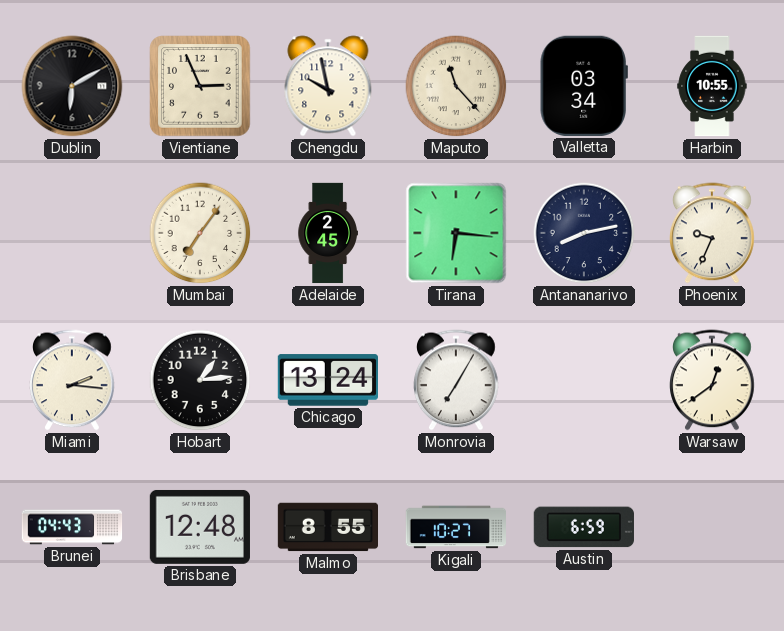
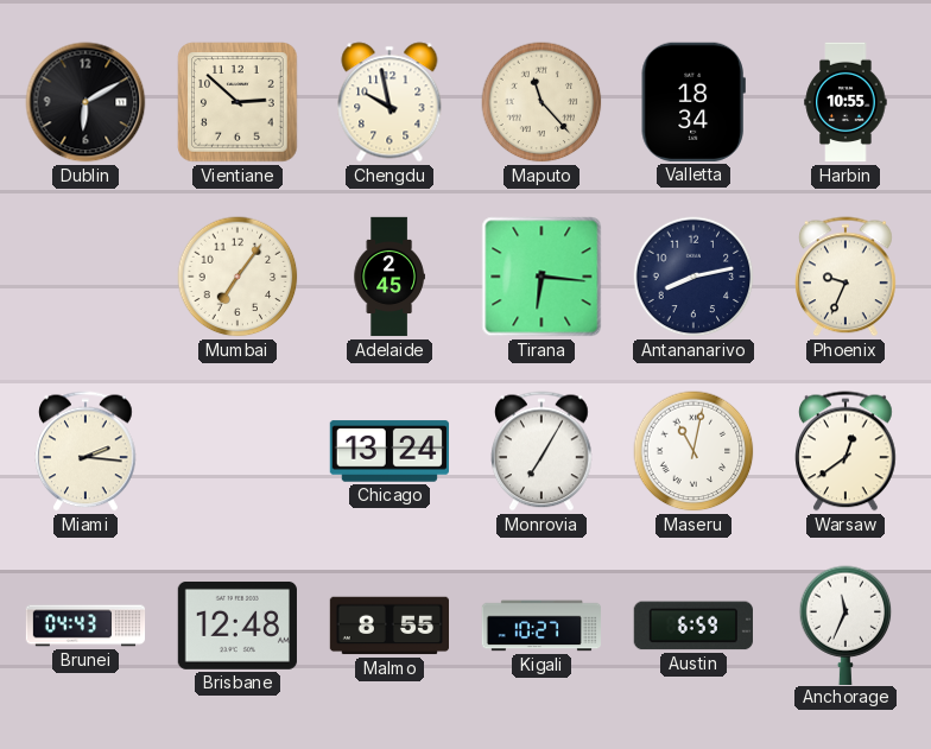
Vientiane: 2:56 -> 2:52 (237, 102)
Valletta: 03:34 -> 18:34 (693, 102)
Hobart: 1:14 -> none (200, 380)
Maseru: none -> 11:02 (693, 451)
Anchorage: none -> 11:34 (845, 624)
